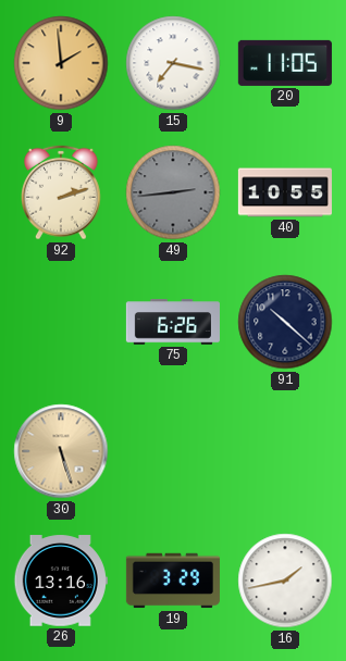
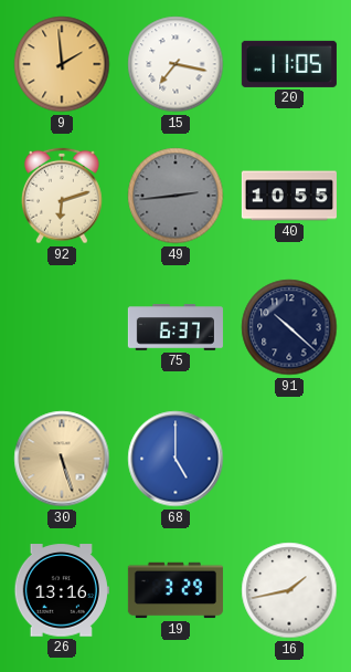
92: 2:12 -> 6:12 (63, 196)
75: 6:26 -> 6:37 (175, 327)
68: none -> 5:00 (175, 459)
